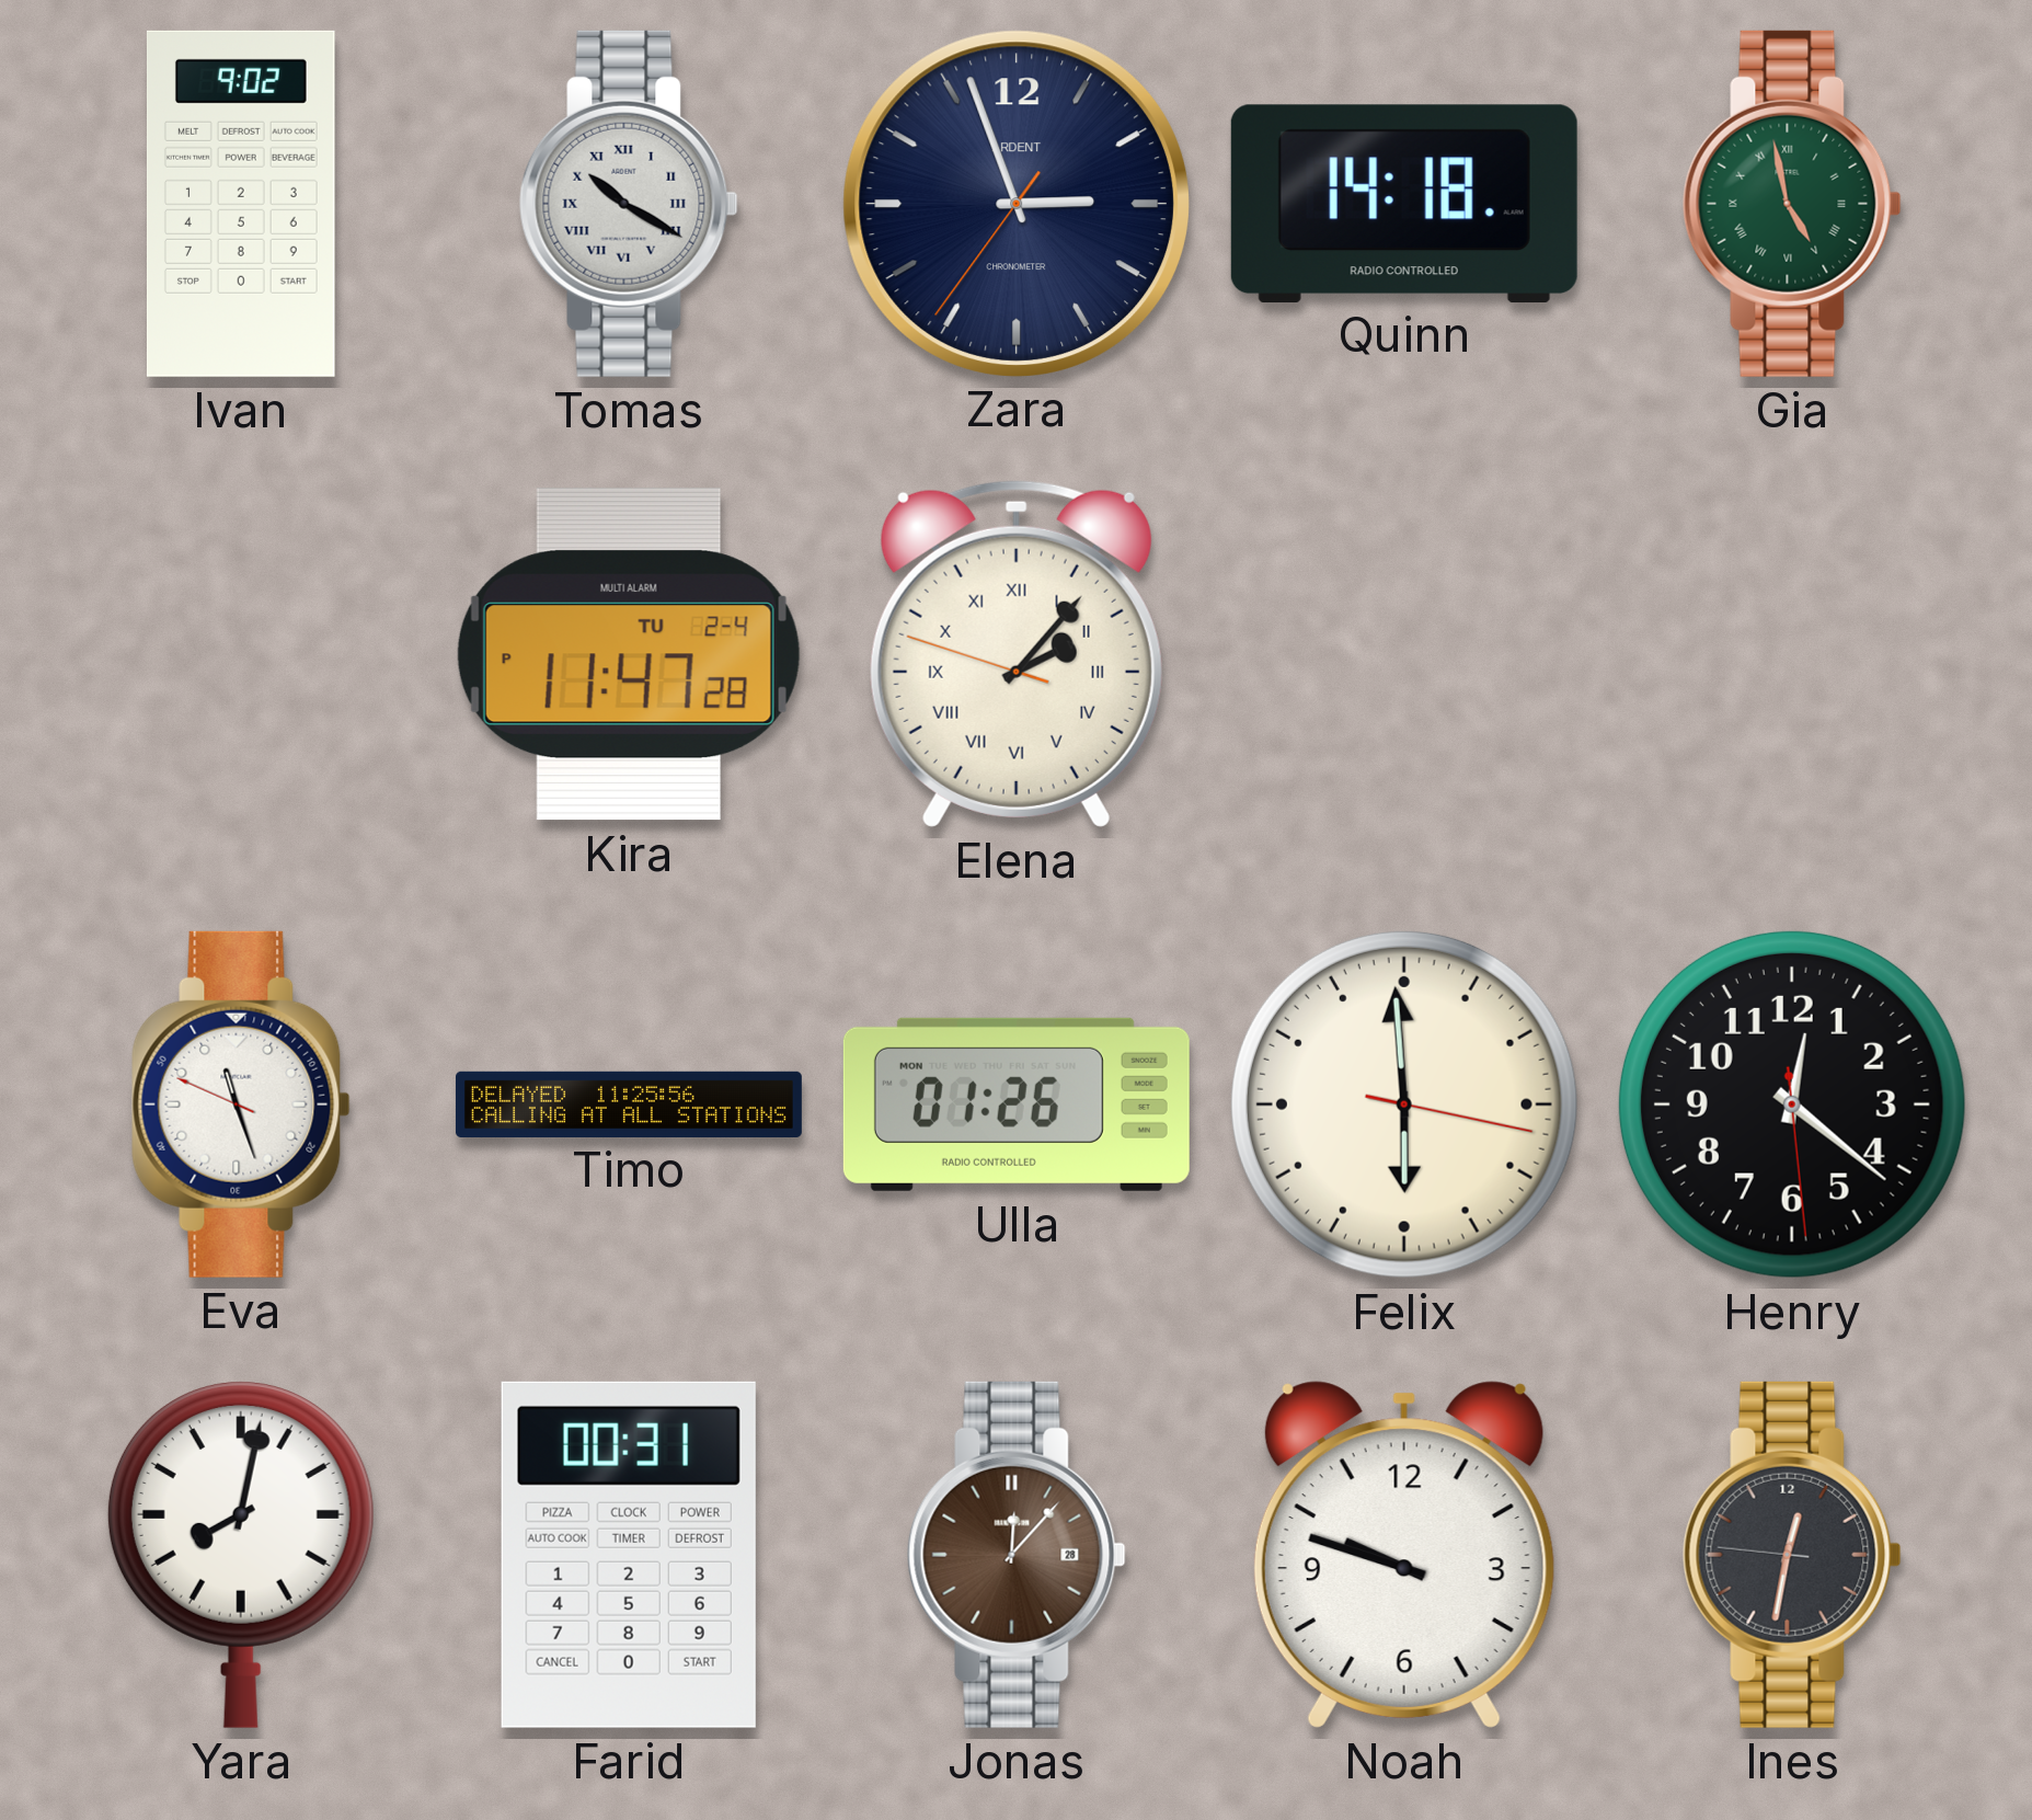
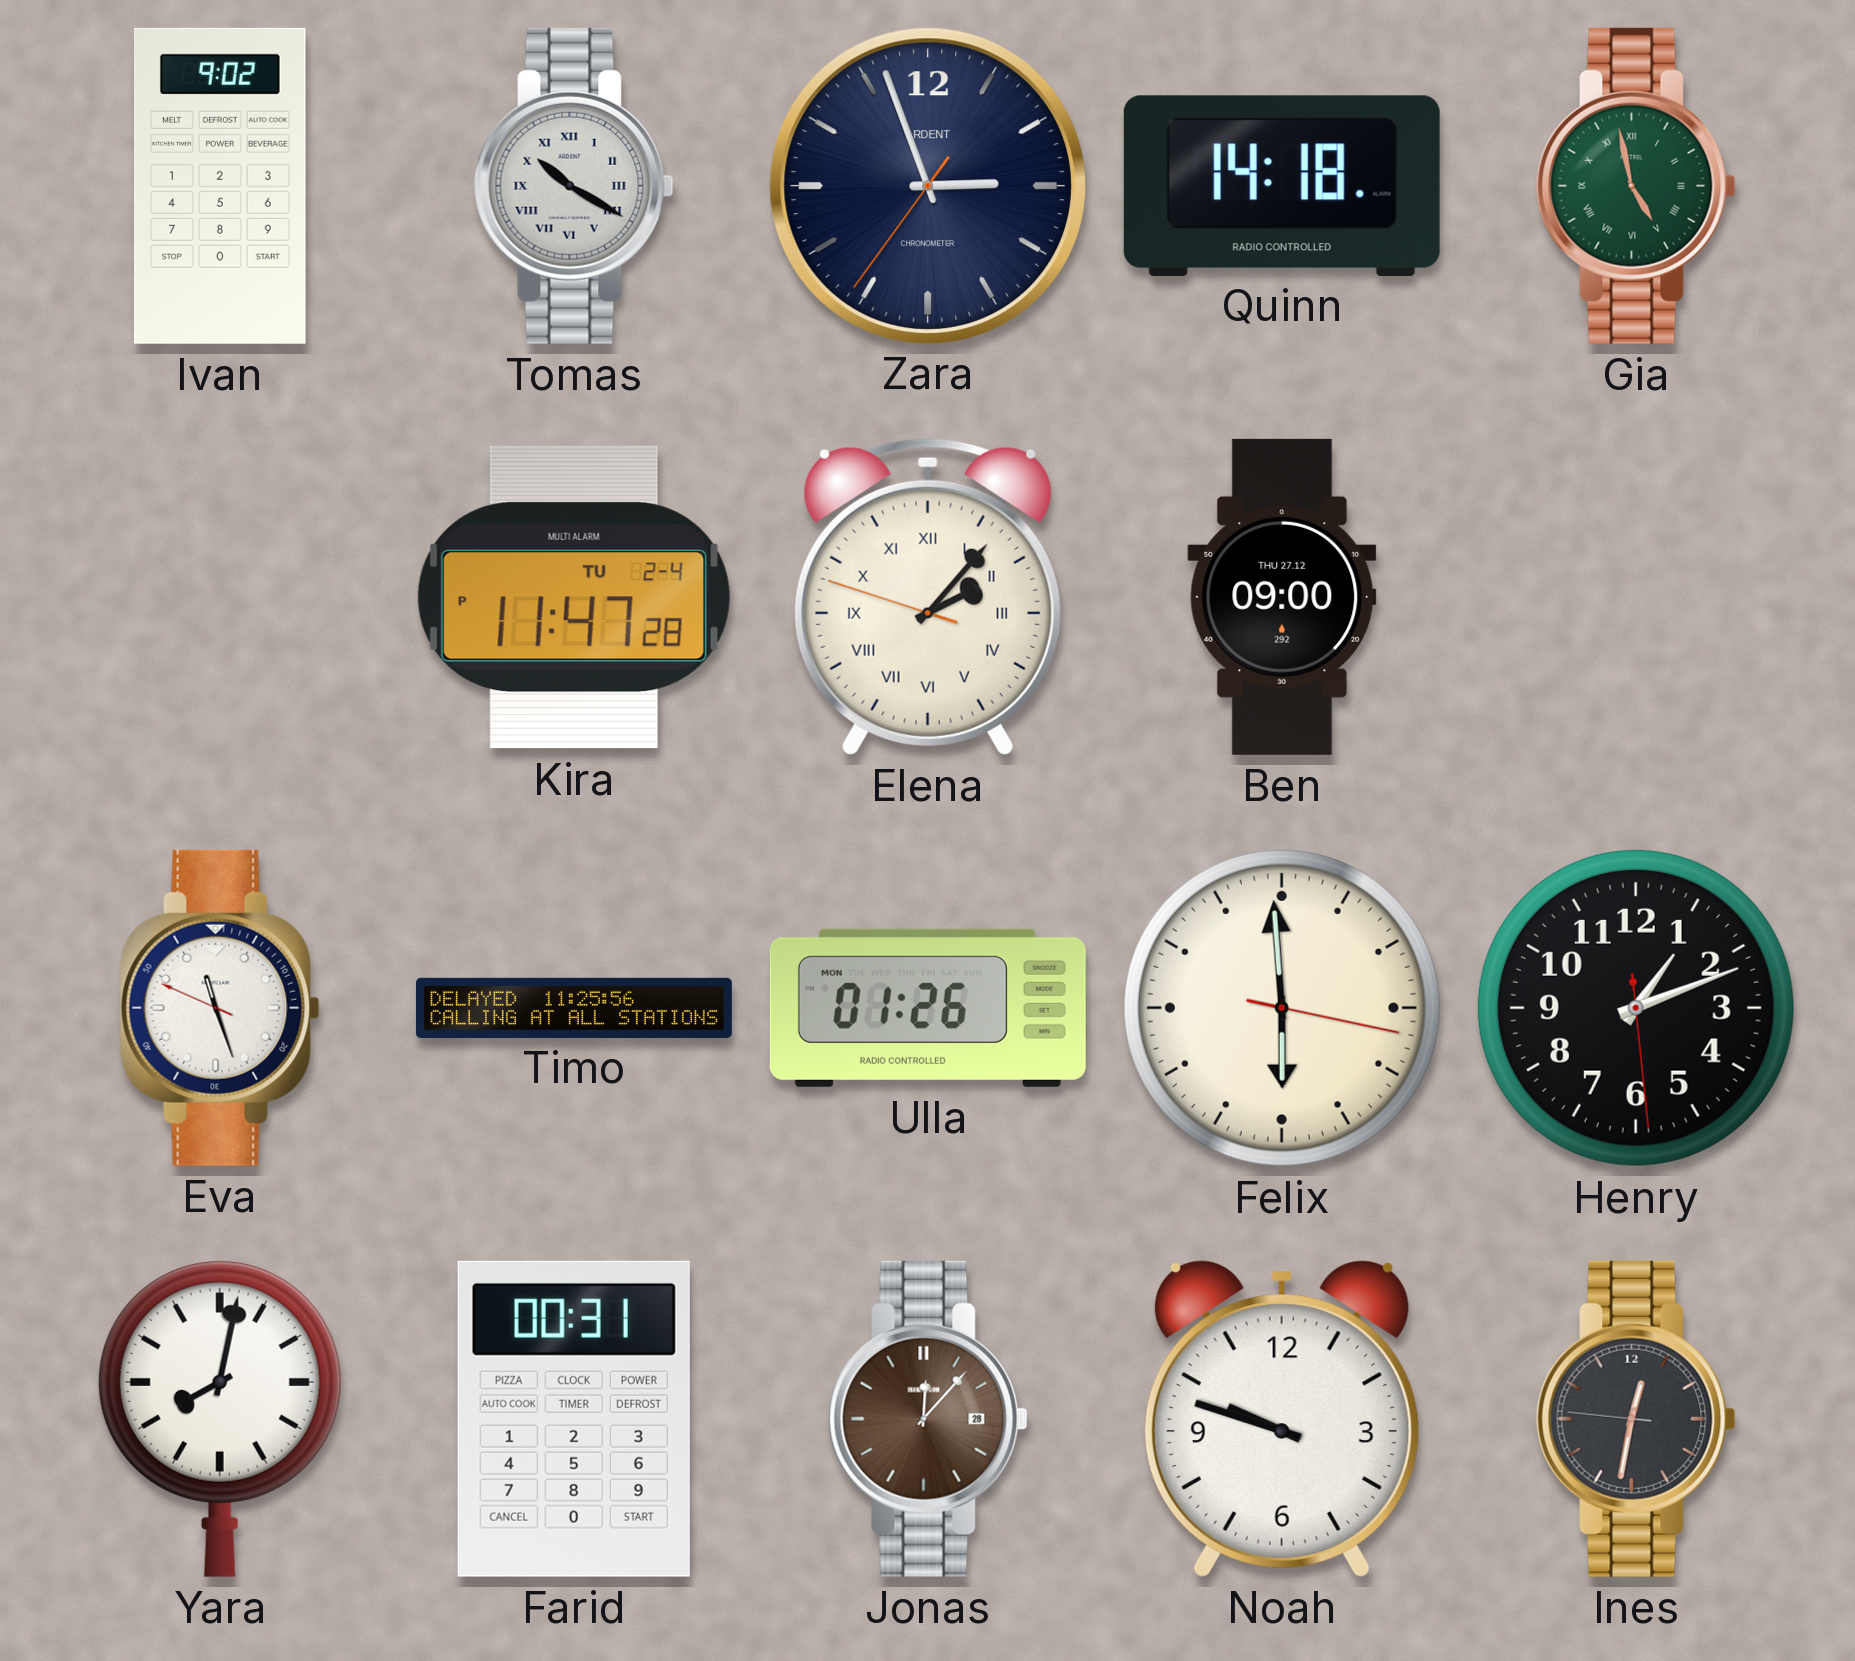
Ben: none -> 09:00 (1282, 597)
Henry: 12:21 -> 1:11 (1636, 1008)
